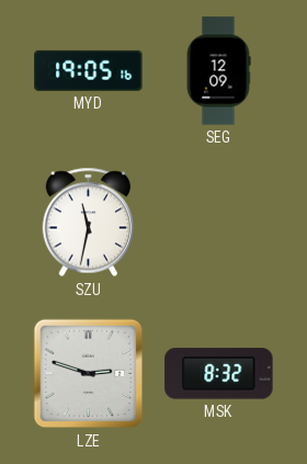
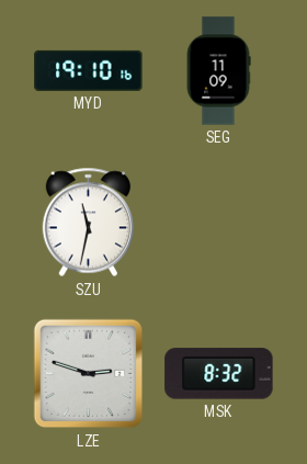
MYD: 19:05 -> 19:10 (89, 70)
SEG: 12:09 -> 11:09 (218, 71)
